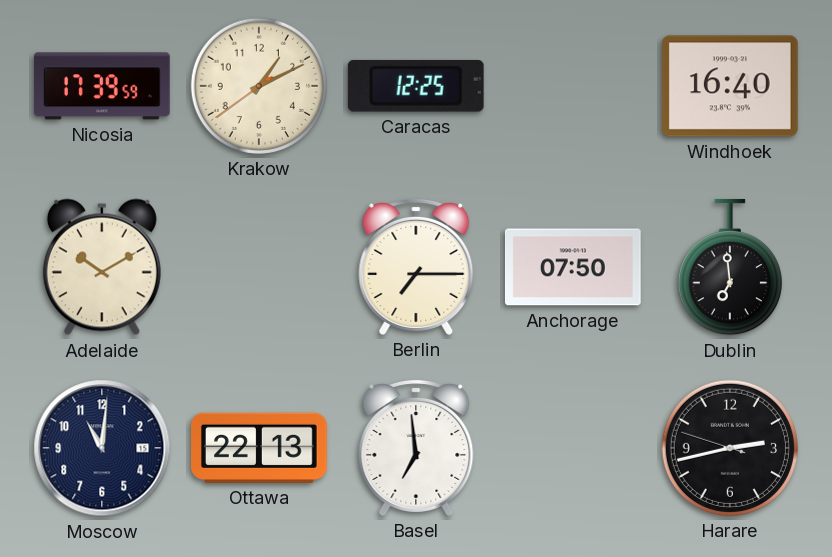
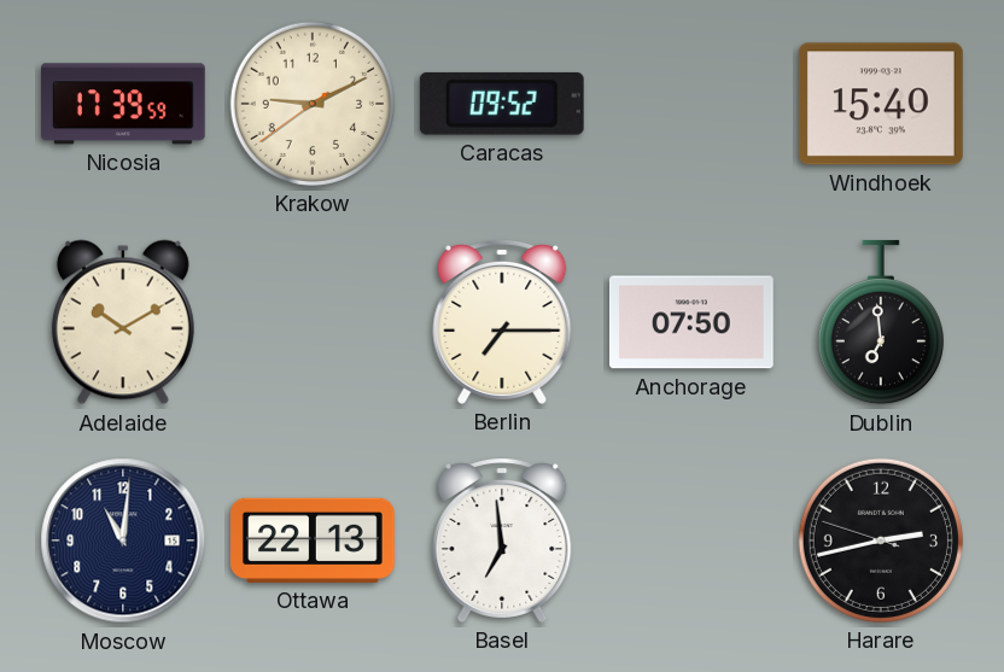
Krakow: 1:10 -> 9:10 (313, 104)
Caracas: 12:25 -> 09:52 (502, 104)
Windhoek: 16:40 -> 15:40 (881, 104)
